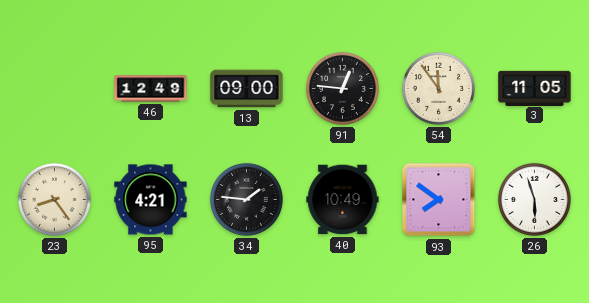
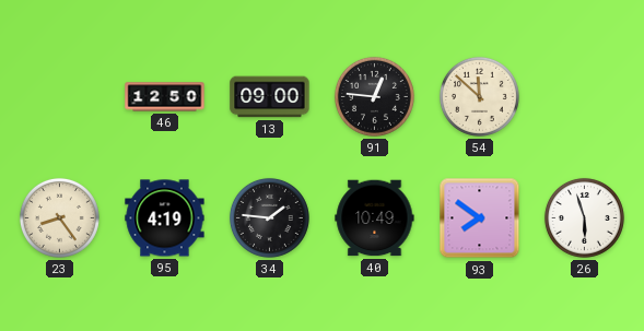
46: 12:49 -> 12:50 (165, 97)
54: 11:54 -> 11:52 (479, 96)
3: 11:05 -> none (535, 88)
95: 4:21 -> 4:19 (165, 218)
